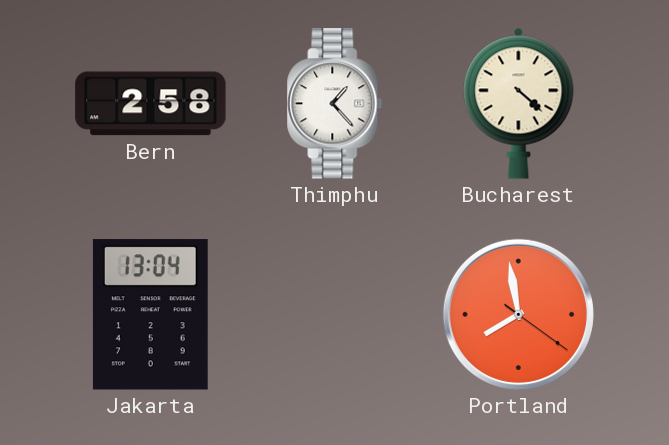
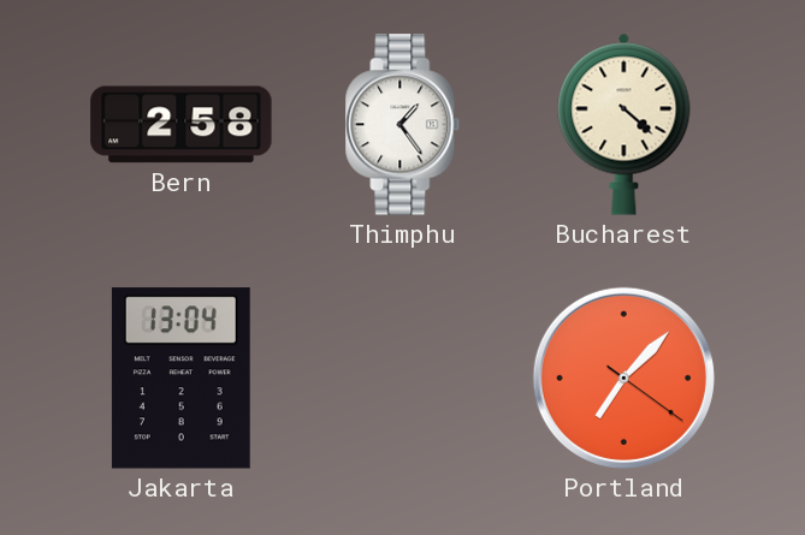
Thimphu: 1:23 -> 1:24 (403, 125)
Portland: 7:58 -> 7:07 (623, 378)
